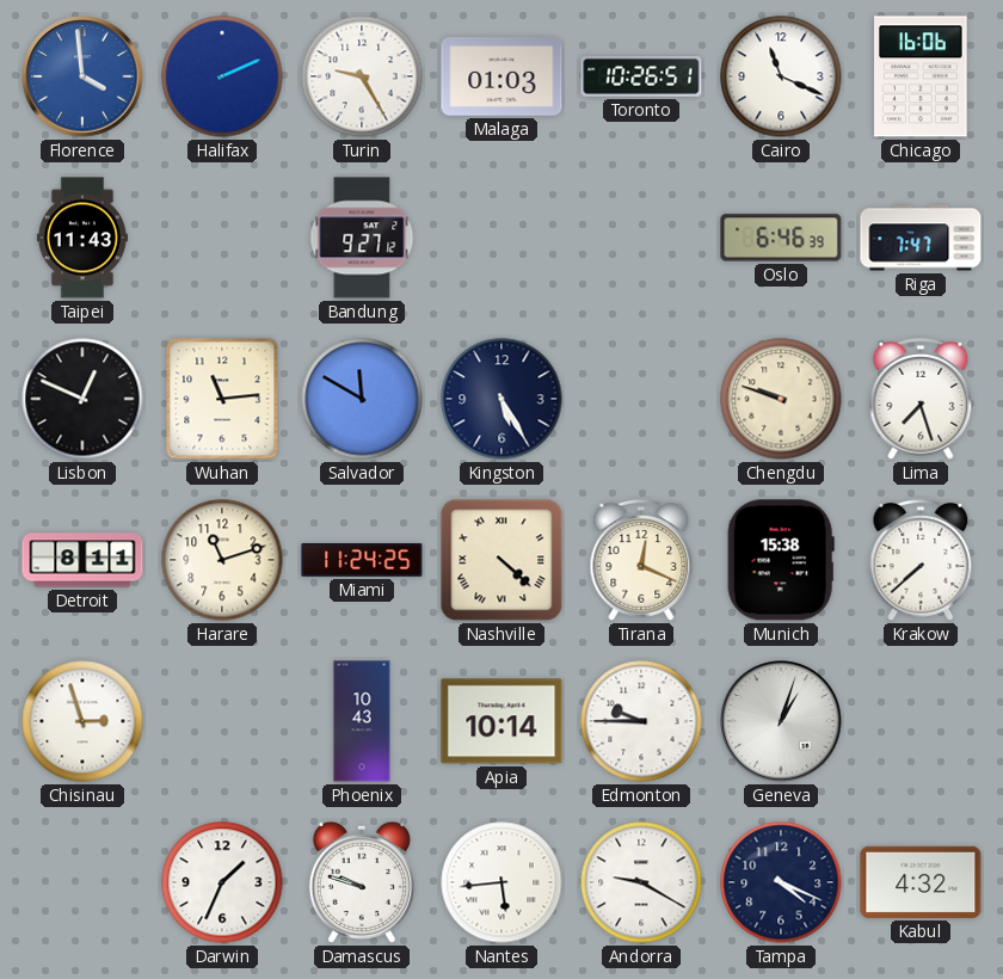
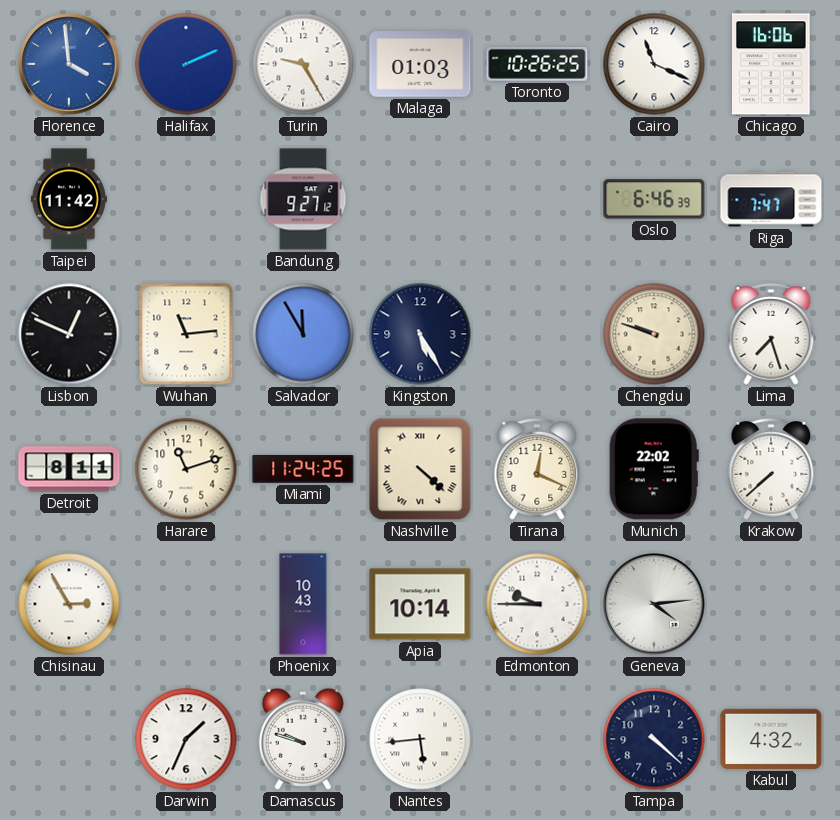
Toronto: 10:26:51 -> 10:26:25 (537, 64)
Taipei: 11:43 -> 11:42 (69, 199)
Salvador: 11:50 -> 11:55 (303, 334)
Munich: 15:38 -> 22:02 (654, 469)
Chisinau: 2:57 -> 2:55 (69, 604)
Geneva: 1:03 -> 4:14 (654, 604)
Andorra: 9:20 -> none (641, 882)
Tampa: 4:19 -> 4:22 (654, 739)
